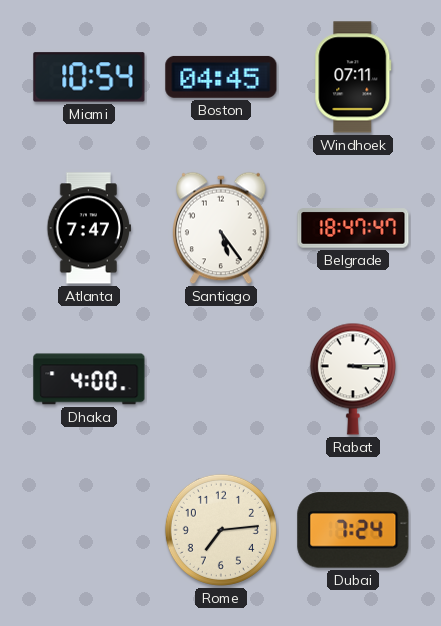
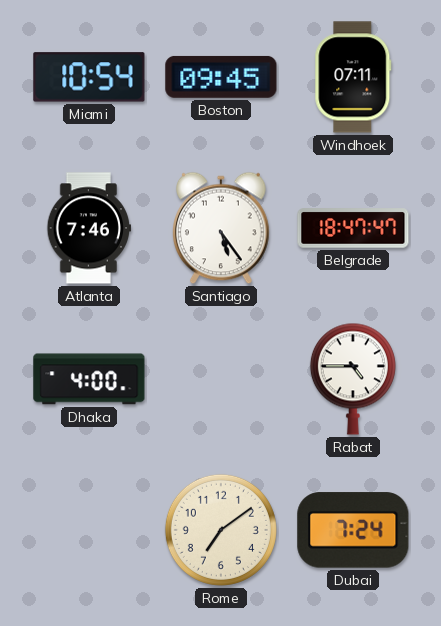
Boston: 04:45 -> 09:45 (221, 77)
Atlanta: 7:47 -> 7:46 (88, 228)
Rabat: 3:15 -> 4:45 (353, 379)
Rome: 7:14 -> 7:09 (221, 530)
